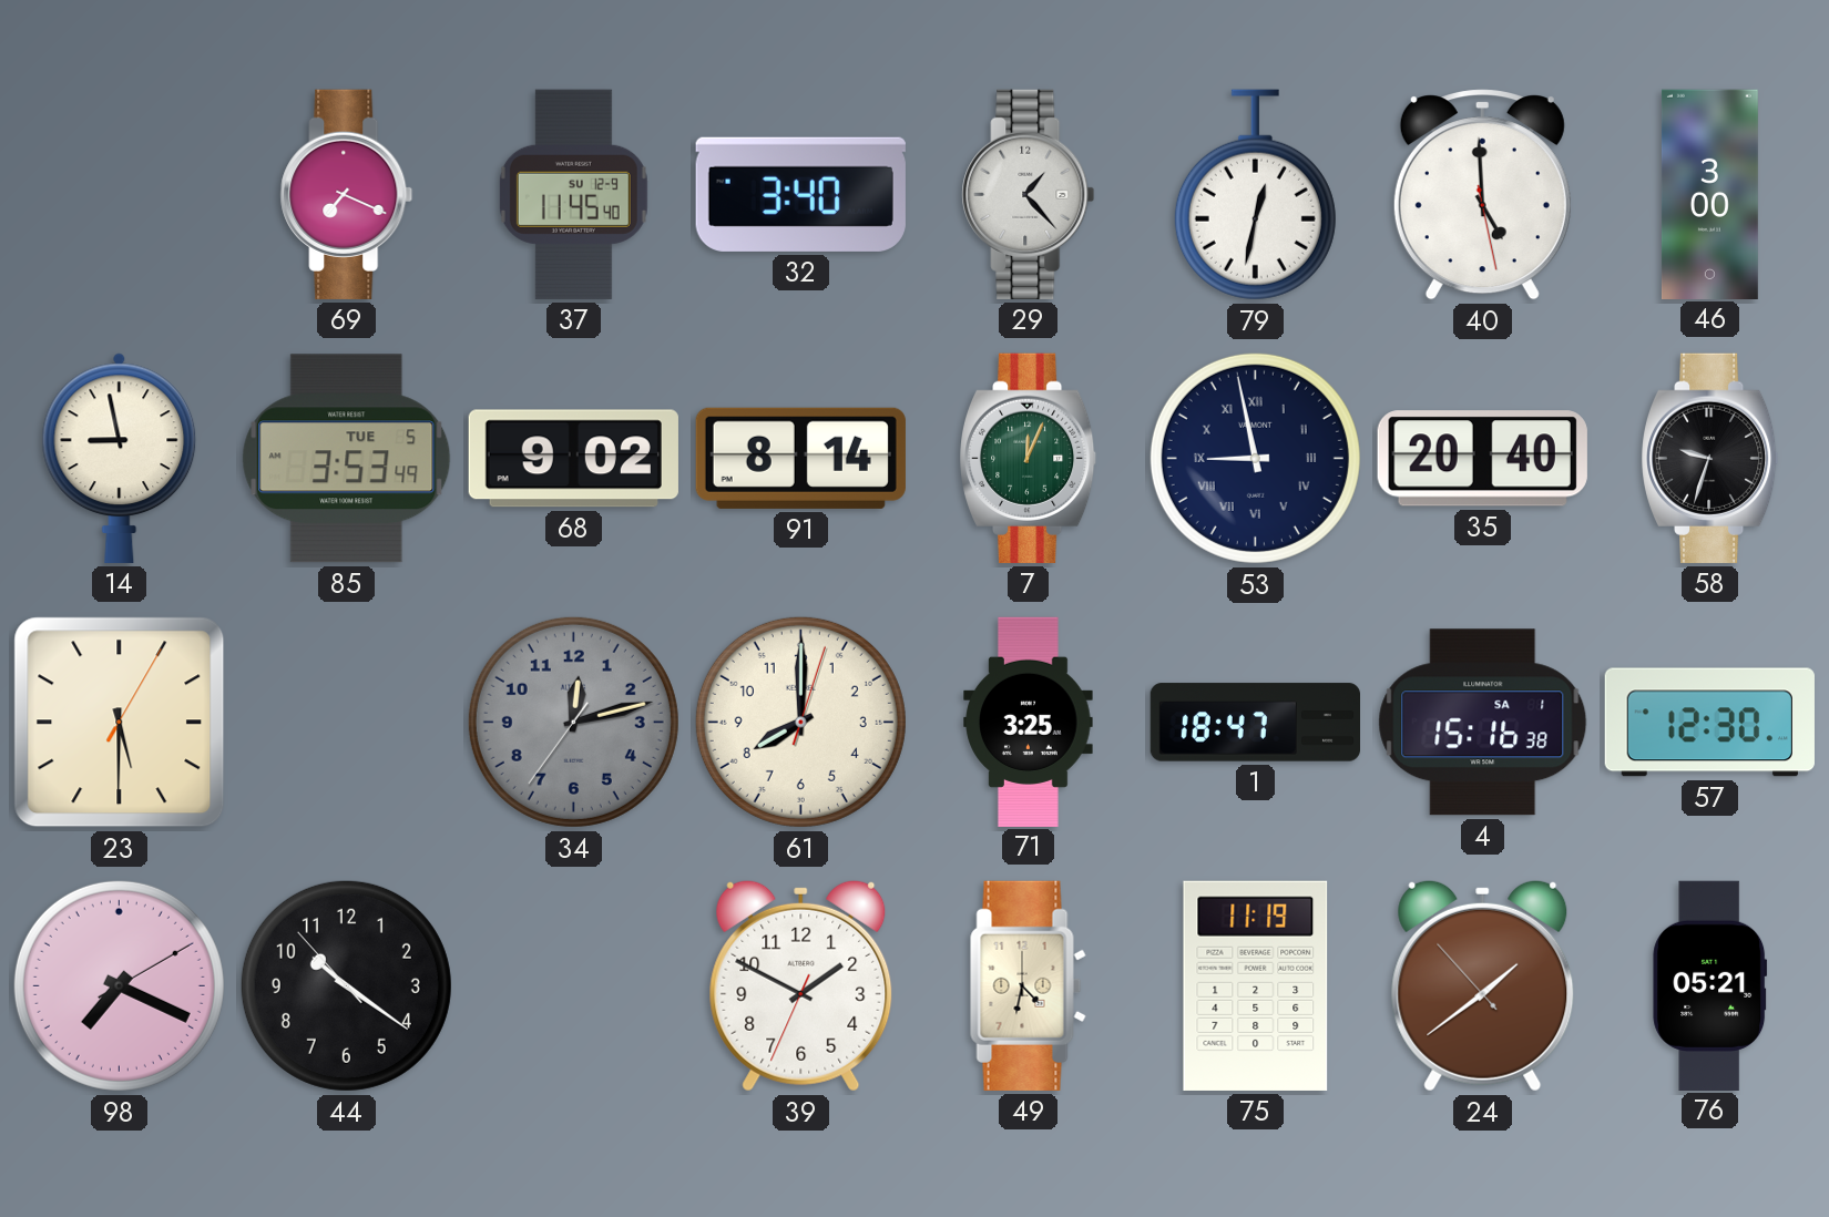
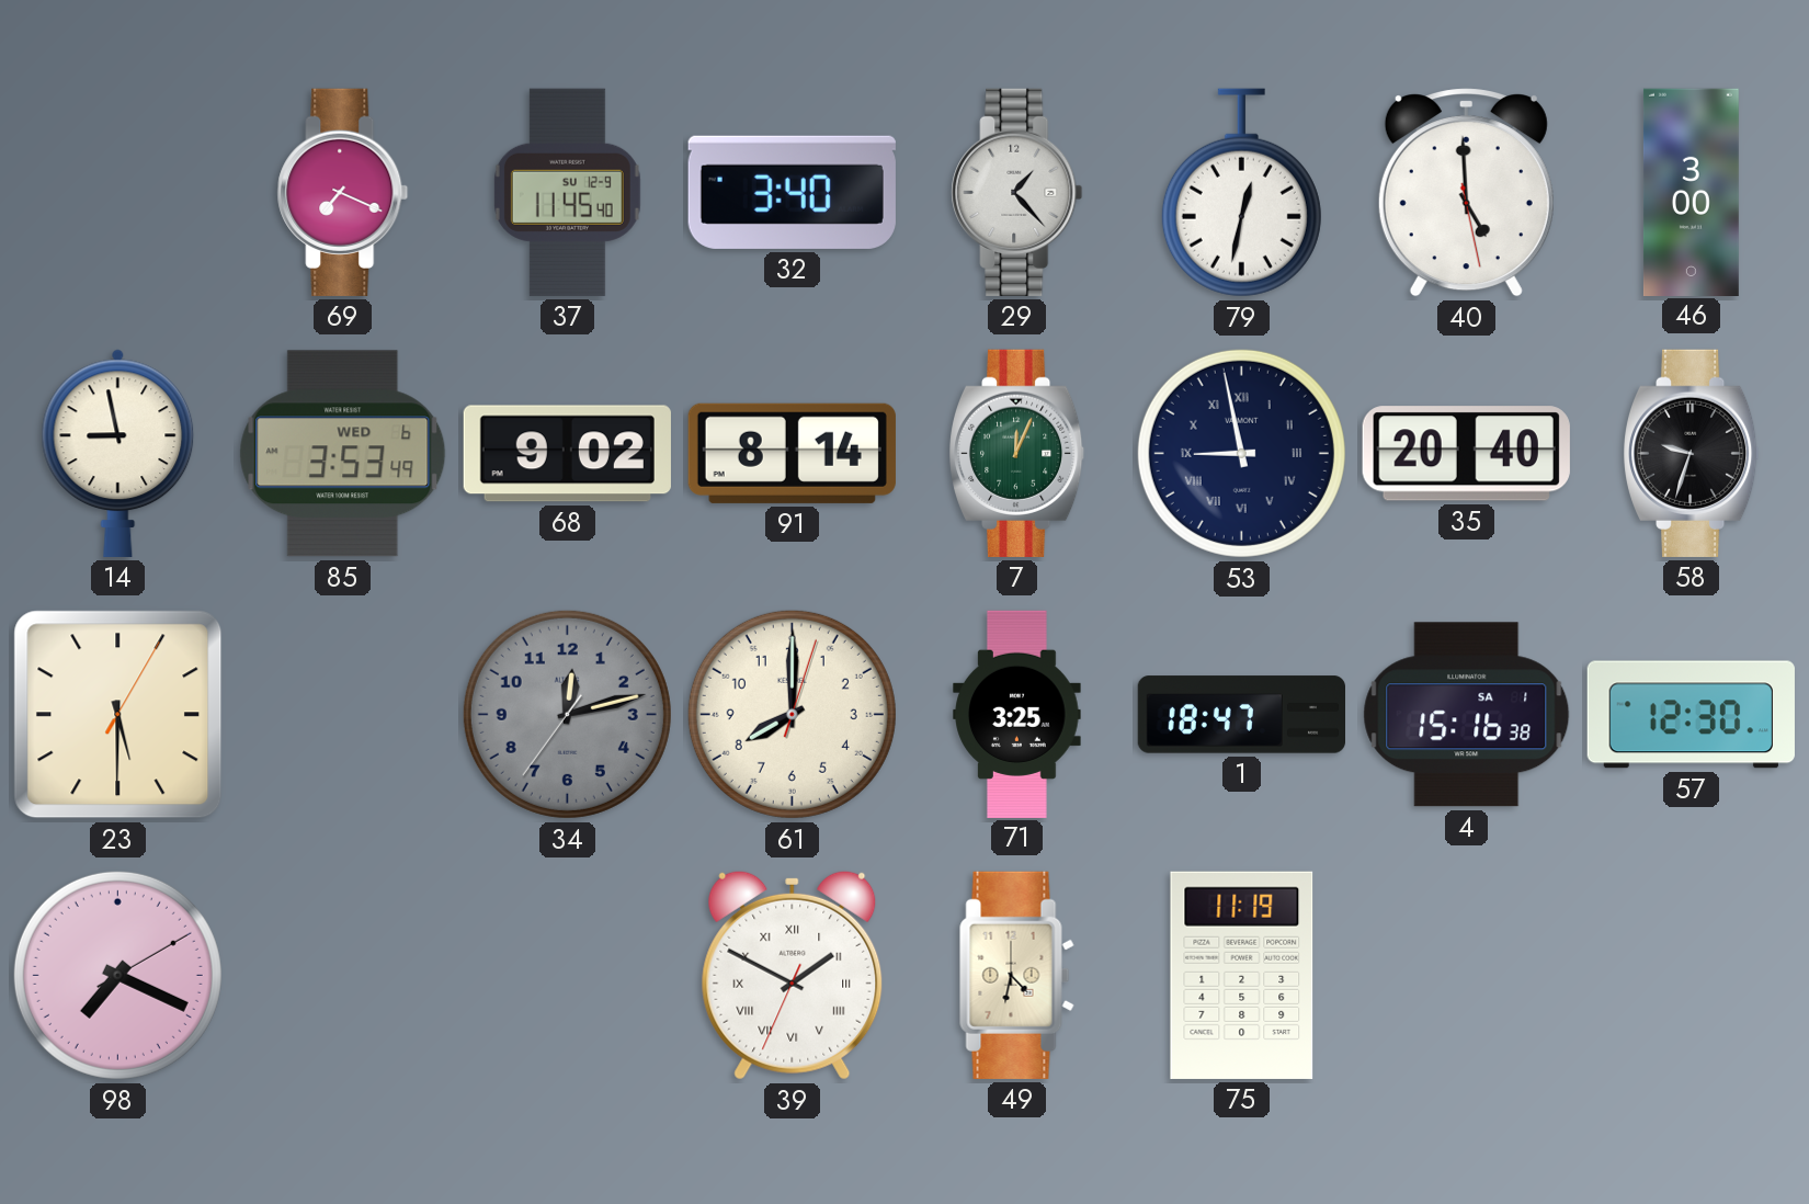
85 date: TUE 5 -> WED 6 (343, 454)
44: 10:20 -> none (346, 985)
39 numerals: Arabic -> Roman (793, 975)
24: 1:38 -> none (1483, 985)
76: 05:21 -> none (1710, 985)
